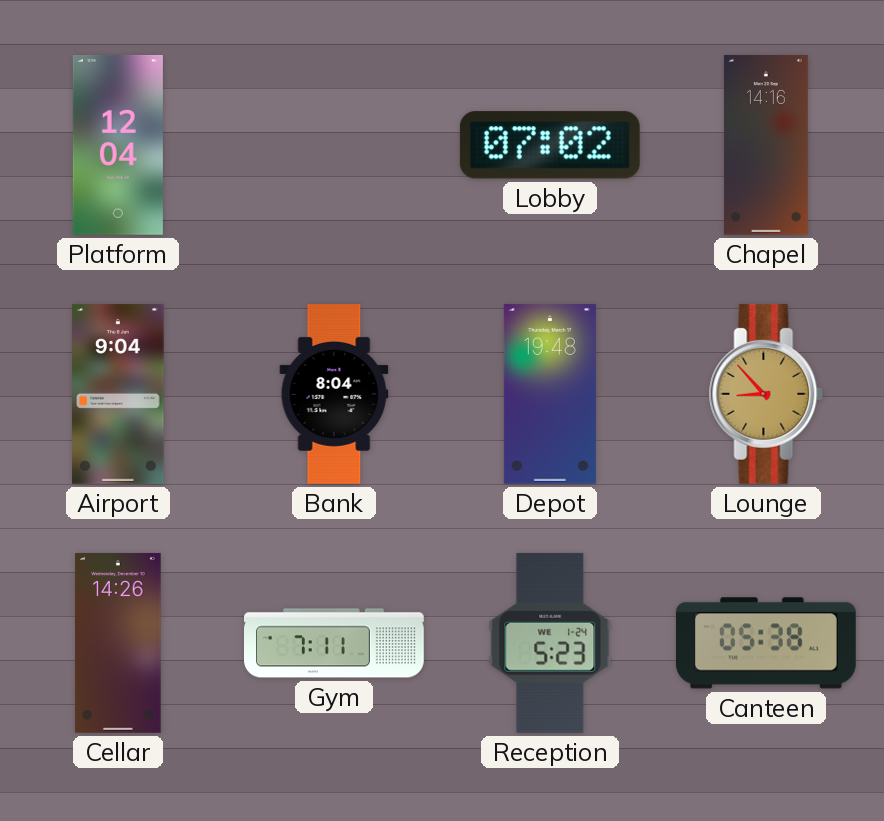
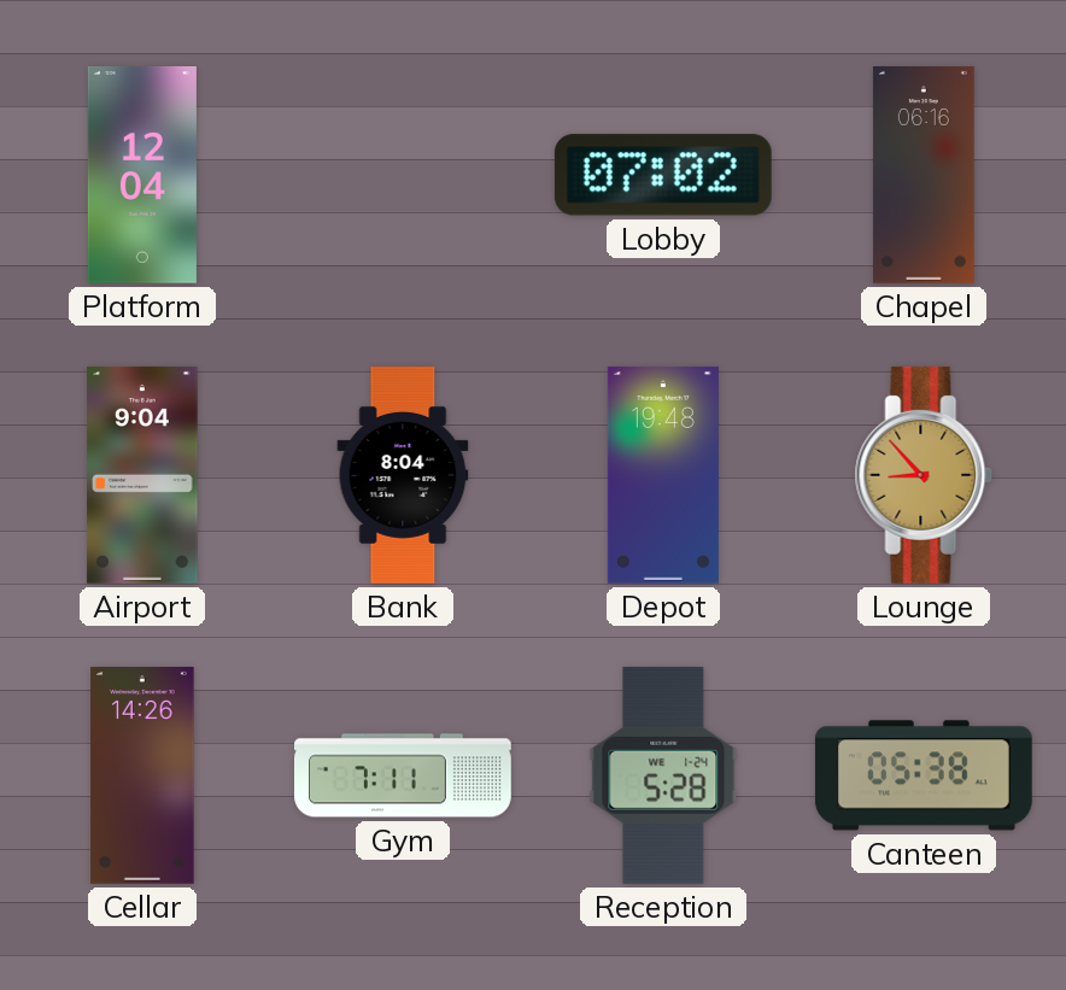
Chapel: 14:16 -> 06:16 (924, 175)
Reception: 5:23 -> 5:28 (663, 775)
